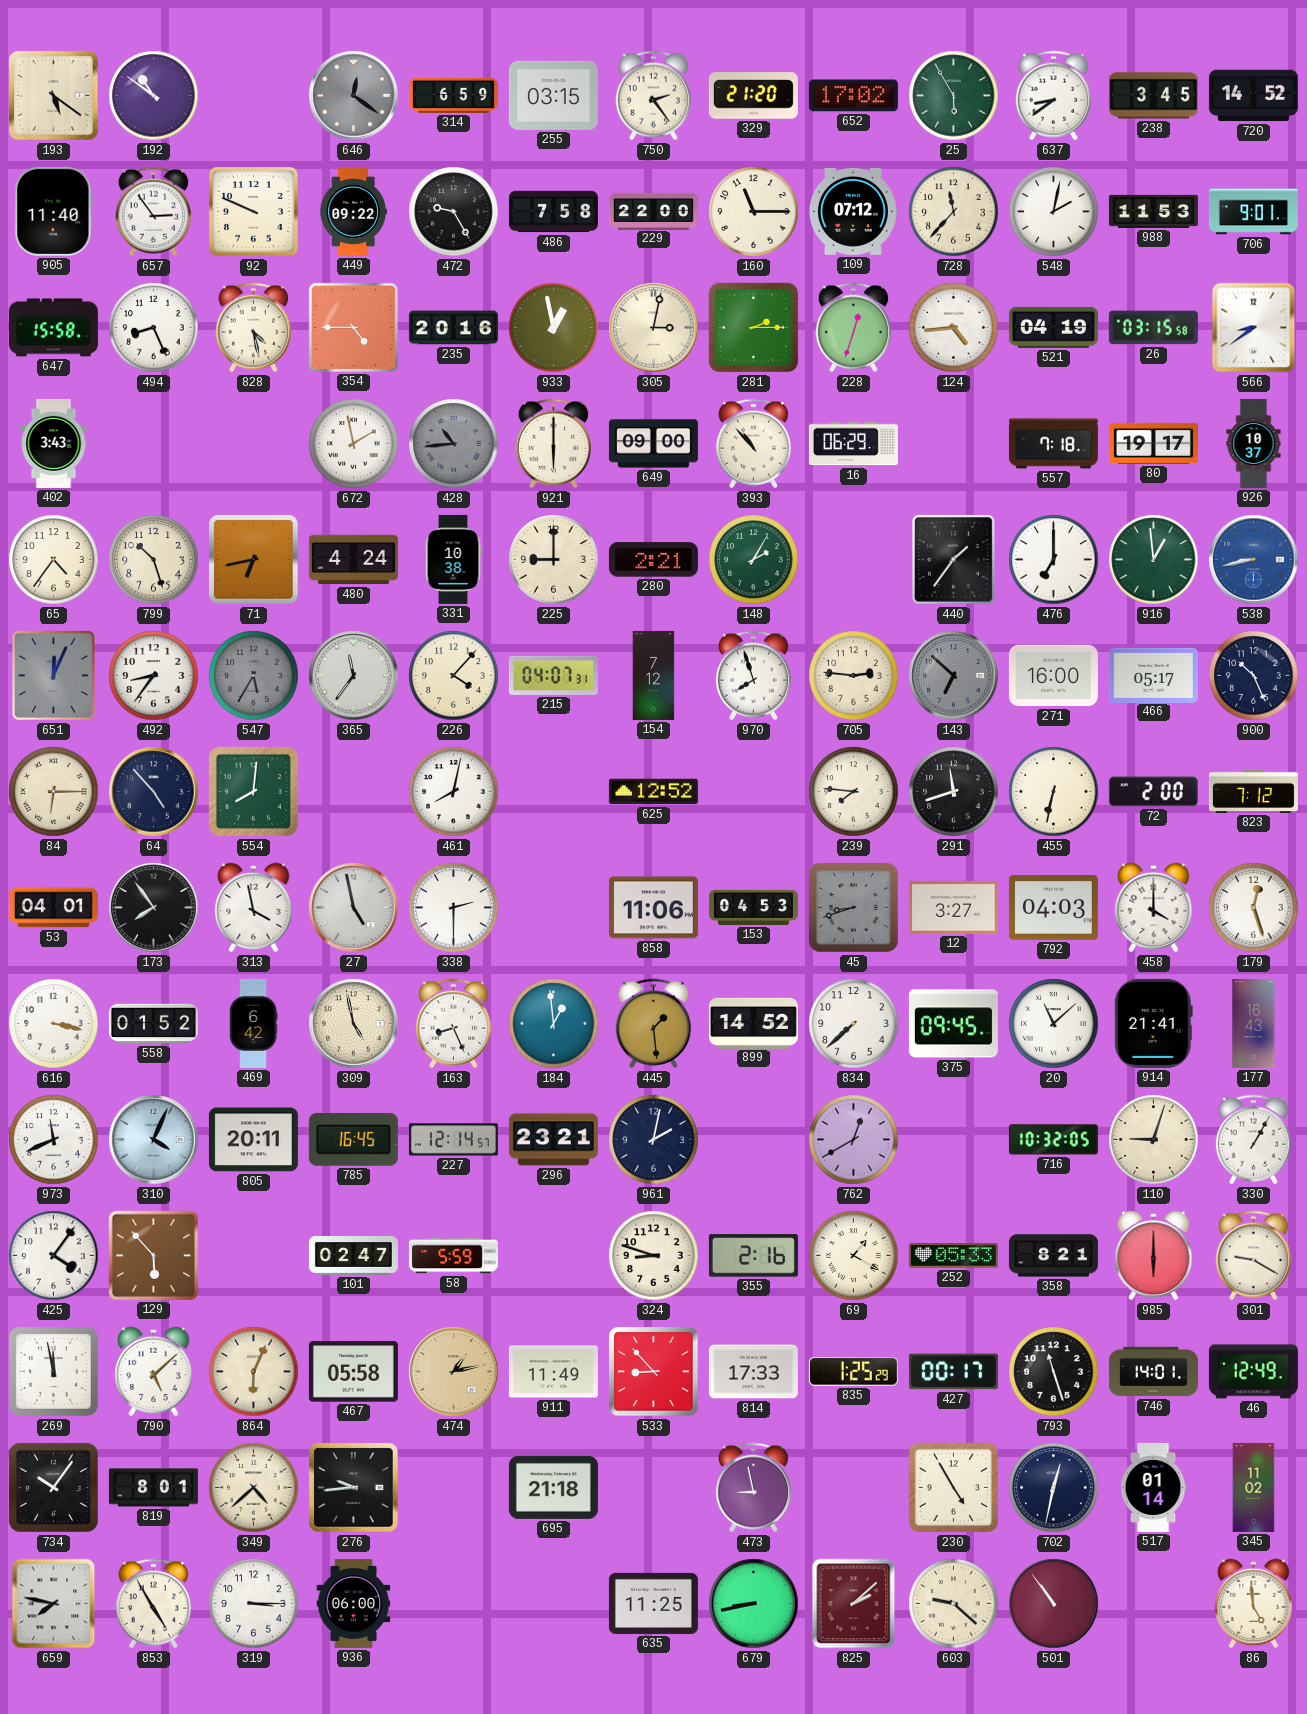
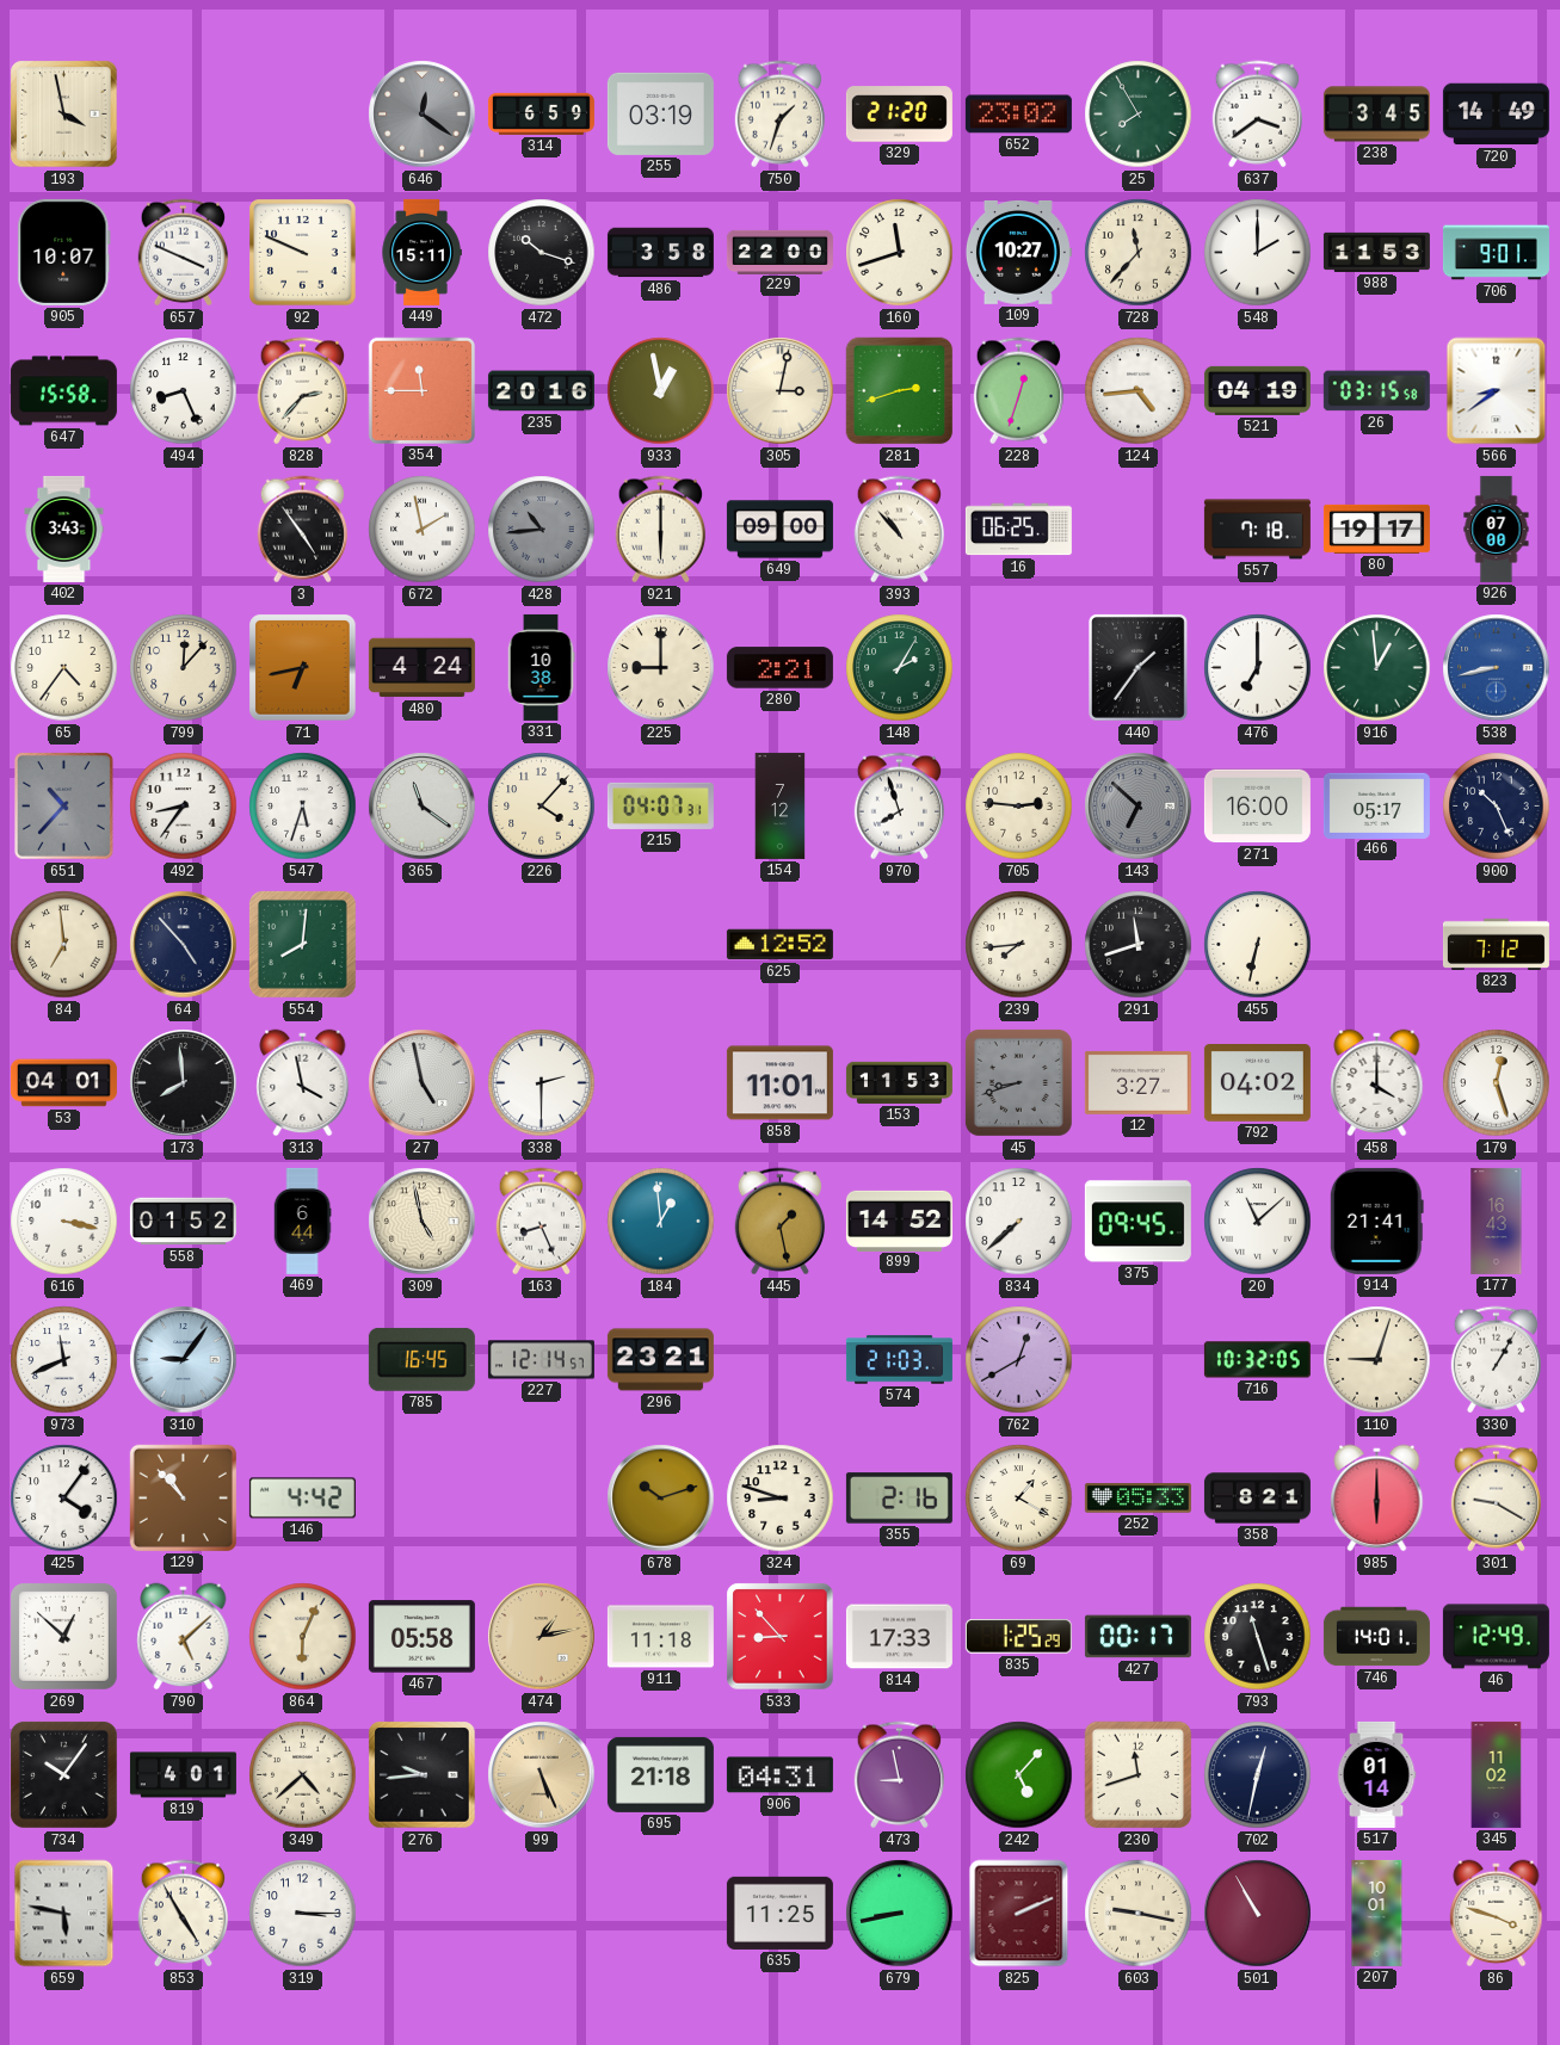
193: 5:21 -> 3:58 (64, 115)
192: 10:51 -> none (154, 96)
255: 03:15 -> 03:19 (660, 113)
750: 2:24 -> 1:33 (779, 115)
652: 17:02 -> 23:02 (1018, 115)
25: 5:55 -> 7:55 (1139, 115)
637: 8:39 -> 3:39 (1257, 115)
720: 14:52 -> 14:49 (1496, 115)
905: 11:40 -> 10:07 (64, 252)
657: 2:54 -> 3:49 (183, 253)
449: 09:22 -> 15:11 (421, 252)
472: 9:25 -> 10:18 (542, 253)
486: 7:58 -> 3:58 (660, 253)
160: 11:15 -> 11:42 (900, 253)
109: 07:12 -> 10:27 (1018, 253)
548: 2:02 -> 2:00 (1258, 253)
828: 4:28 -> 2:37 (302, 391)
354: 4:45 -> 11:45 (421, 390)
281: 2:15 -> 2:42 (900, 391)
3: none -> 4:54 (302, 530)
16: 06:29 -> 06:25 (1018, 530)
926: 10:37 -> 07:00 (1497, 529)
799: 10:27 -> 12:07 (184, 668)
651: 12:04 -> 10:37 (64, 807)
547: 5:35 -> 5:33 (303, 807)
547 dial: grey -> white (303, 807)
365: 11:36 -> 11:21 (423, 807)
84: 6:15 -> 6:59 (64, 945)
461: 8:02 -> none (454, 792)
239: 7:46 -> 7:44 (1019, 945)
72: 2:00 -> none (1153, 792)
173: 7:54 -> 7:59 (184, 1083)
858: 11:06 -> 11:01 (779, 1083)
153: 04:53 -> 11:53 (899, 1082)
792: 04:03 -> 04:02 (1257, 1083)
469: 6:42 -> 6:44 (302, 1221)
445: 1:29 -> 1:28 (779, 1222)
310: 4:04 -> 9:06 (184, 1360)
805: 20:11 -> none (253, 1140)
961: 2:02 -> none (654, 1140)
574: none -> 21:03 (899, 1360)
129: 5:53 -> 10:53 (183, 1497)
146: none -> 4:42 (302, 1499)
101: 02:47 -> none (353, 1256)
58: 5:59 -> none (453, 1256)
678: none -> 10:12 (661, 1499)
269: 11:58 -> 12:52 (63, 1636)
911: 11:49 -> 11:18 (660, 1637)
819: 8:01 -> 4:01 (183, 1775)
99: none -> 5:26 (542, 1775)
906: none -> 04:31 (779, 1775)
242: none -> 5:07 (1019, 1775)
230: 4:55 -> 11:42 (1139, 1775)
659: 7:47 -> 5:47 (64, 1914)
936: 06:00 -> none (354, 1603)
825: 2:08 -> 2:11 (1019, 1914)
603: 9:22 -> 9:17 (1139, 1914)
501: 10:54 -> 10:55 (1258, 1914)
207: none -> 10:01 (1377, 1913)
86: 4:59 -> 3:48 (1497, 1914)
